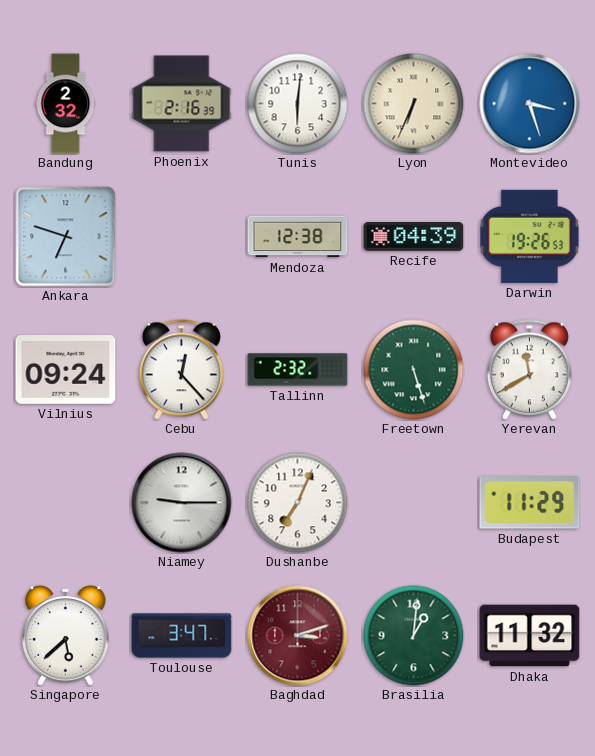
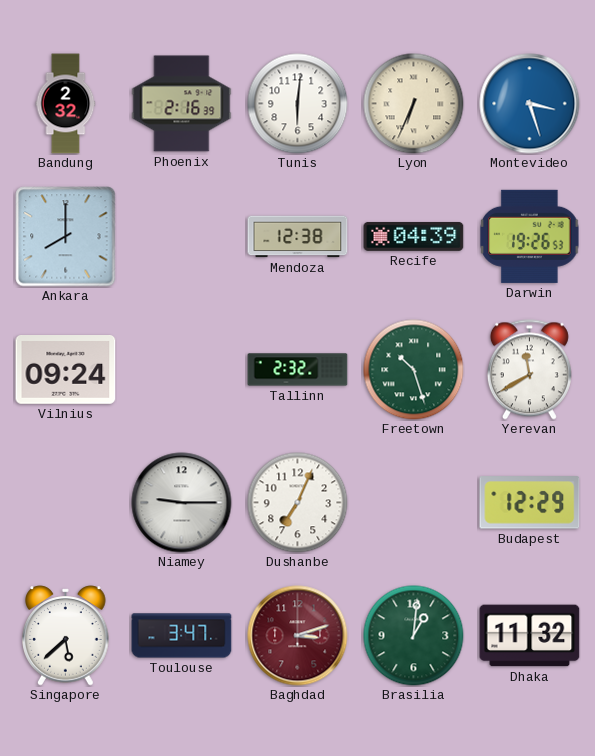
Ankara: 6:48 -> 8:00 (66, 237)
Cebu: 12:23 -> none (181, 370)
Freetown: 5:27 -> 10:27 (414, 370)
Budapest: 11:29 -> 12:29 (530, 503)
